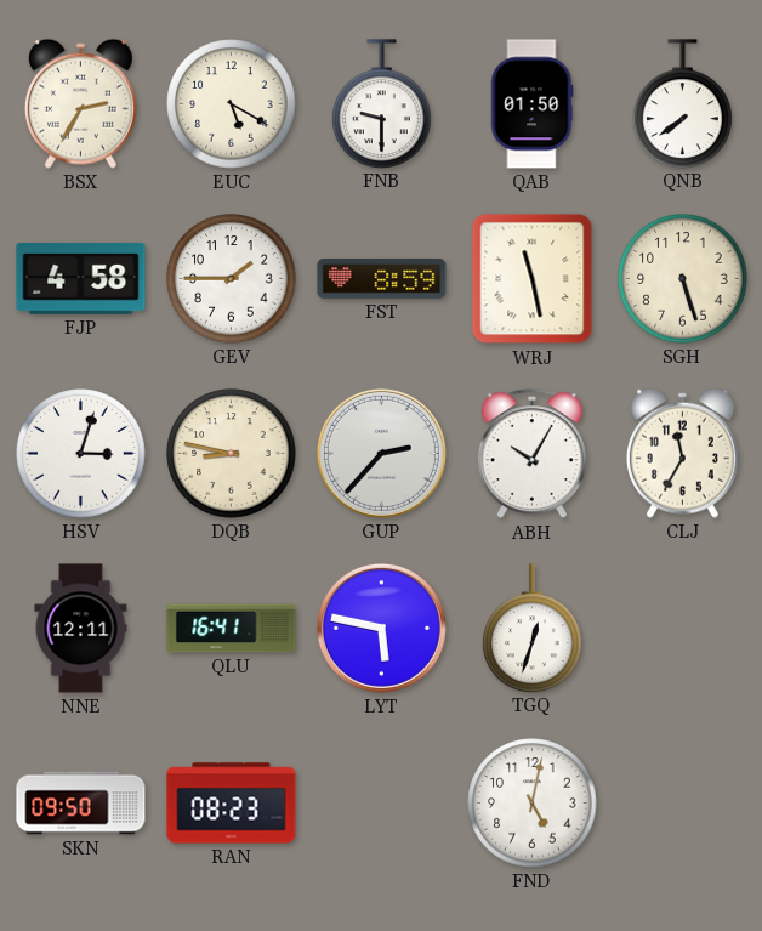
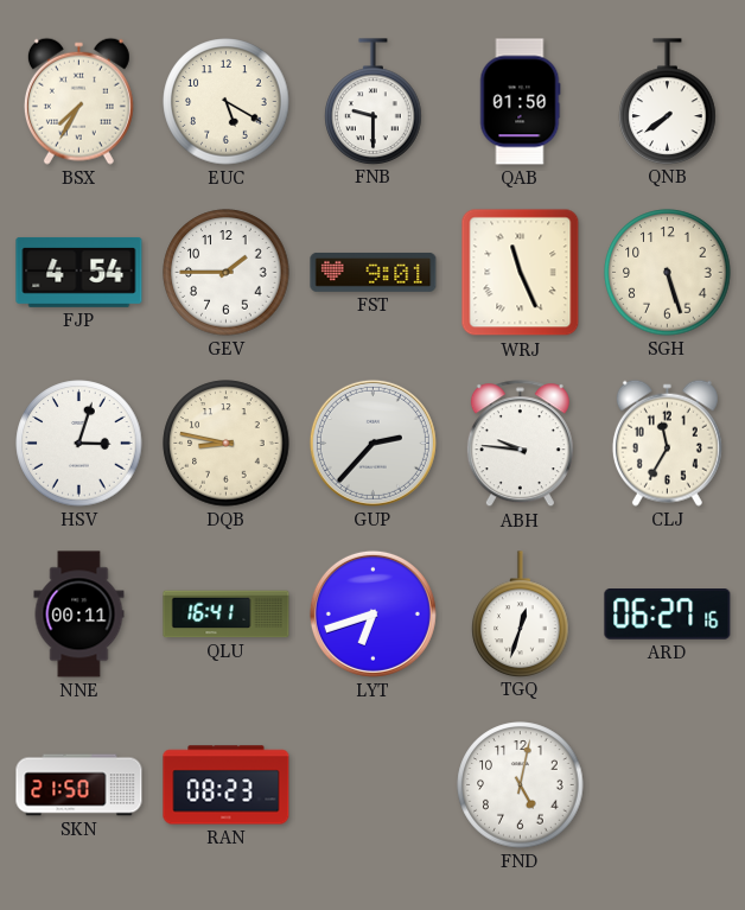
BSX: 2:35 -> 7:35 (78, 101)
FJP: 4:58 -> 4:54 (79, 272)
FST: 8:59 -> 9:01 (374, 272)
WRJ: 11:28 -> 11:26 (521, 273)
ABH: 10:05 -> 9:46 (520, 444)
NNE: 12:11 -> 00:11 (79, 615)
LYT: 5:47 -> 6:42 (372, 613)
ARD: none -> 06:27 (668, 615)
SKN: 09:50 -> 21:50 (79, 785)
